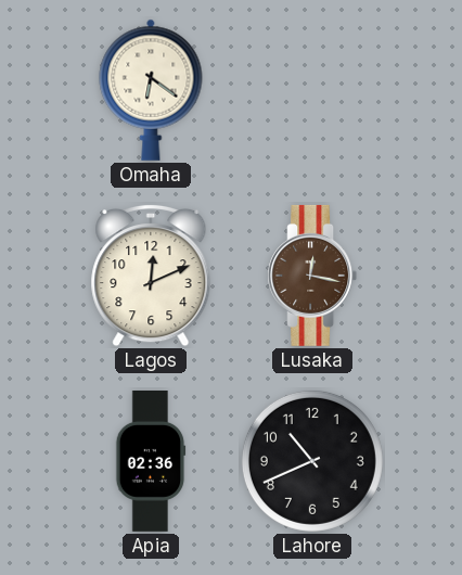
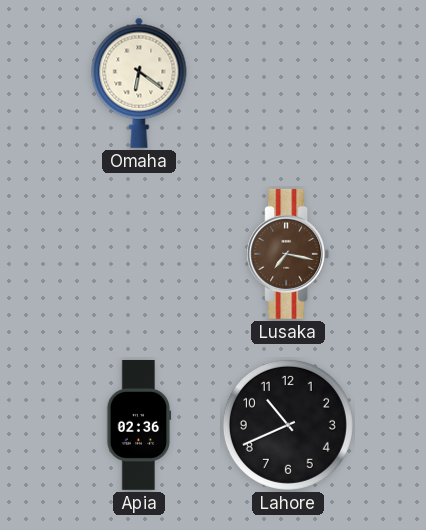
Lagos: 12:11 -> none (151, 276)
Lusaka: 12:17 -> 7:17 (288, 254)
